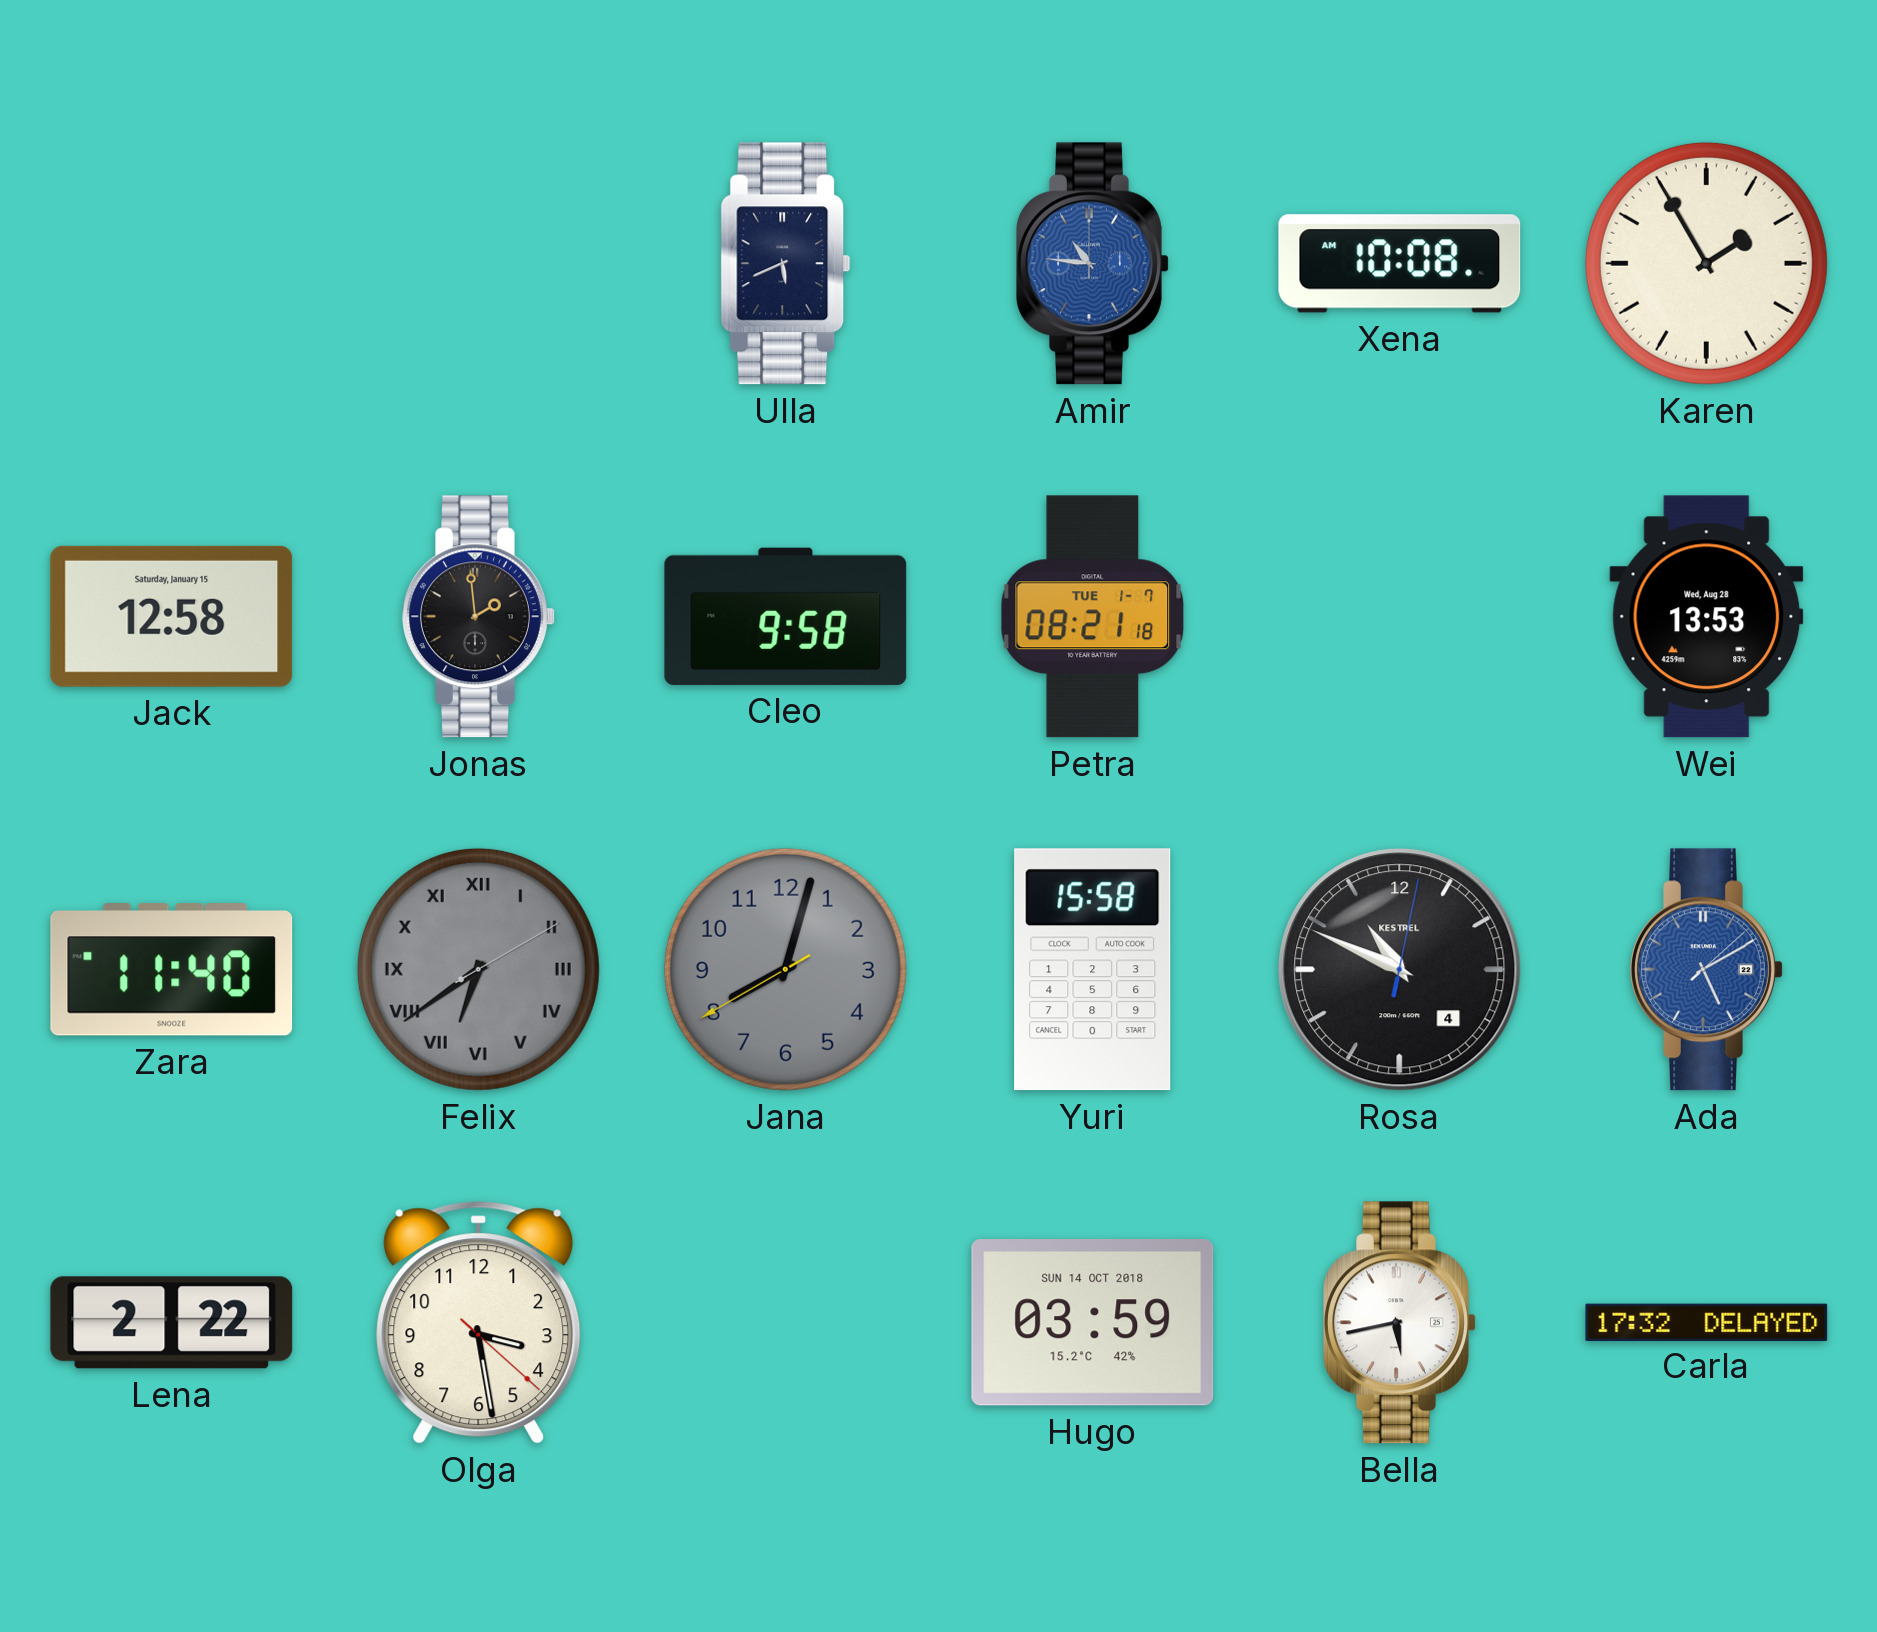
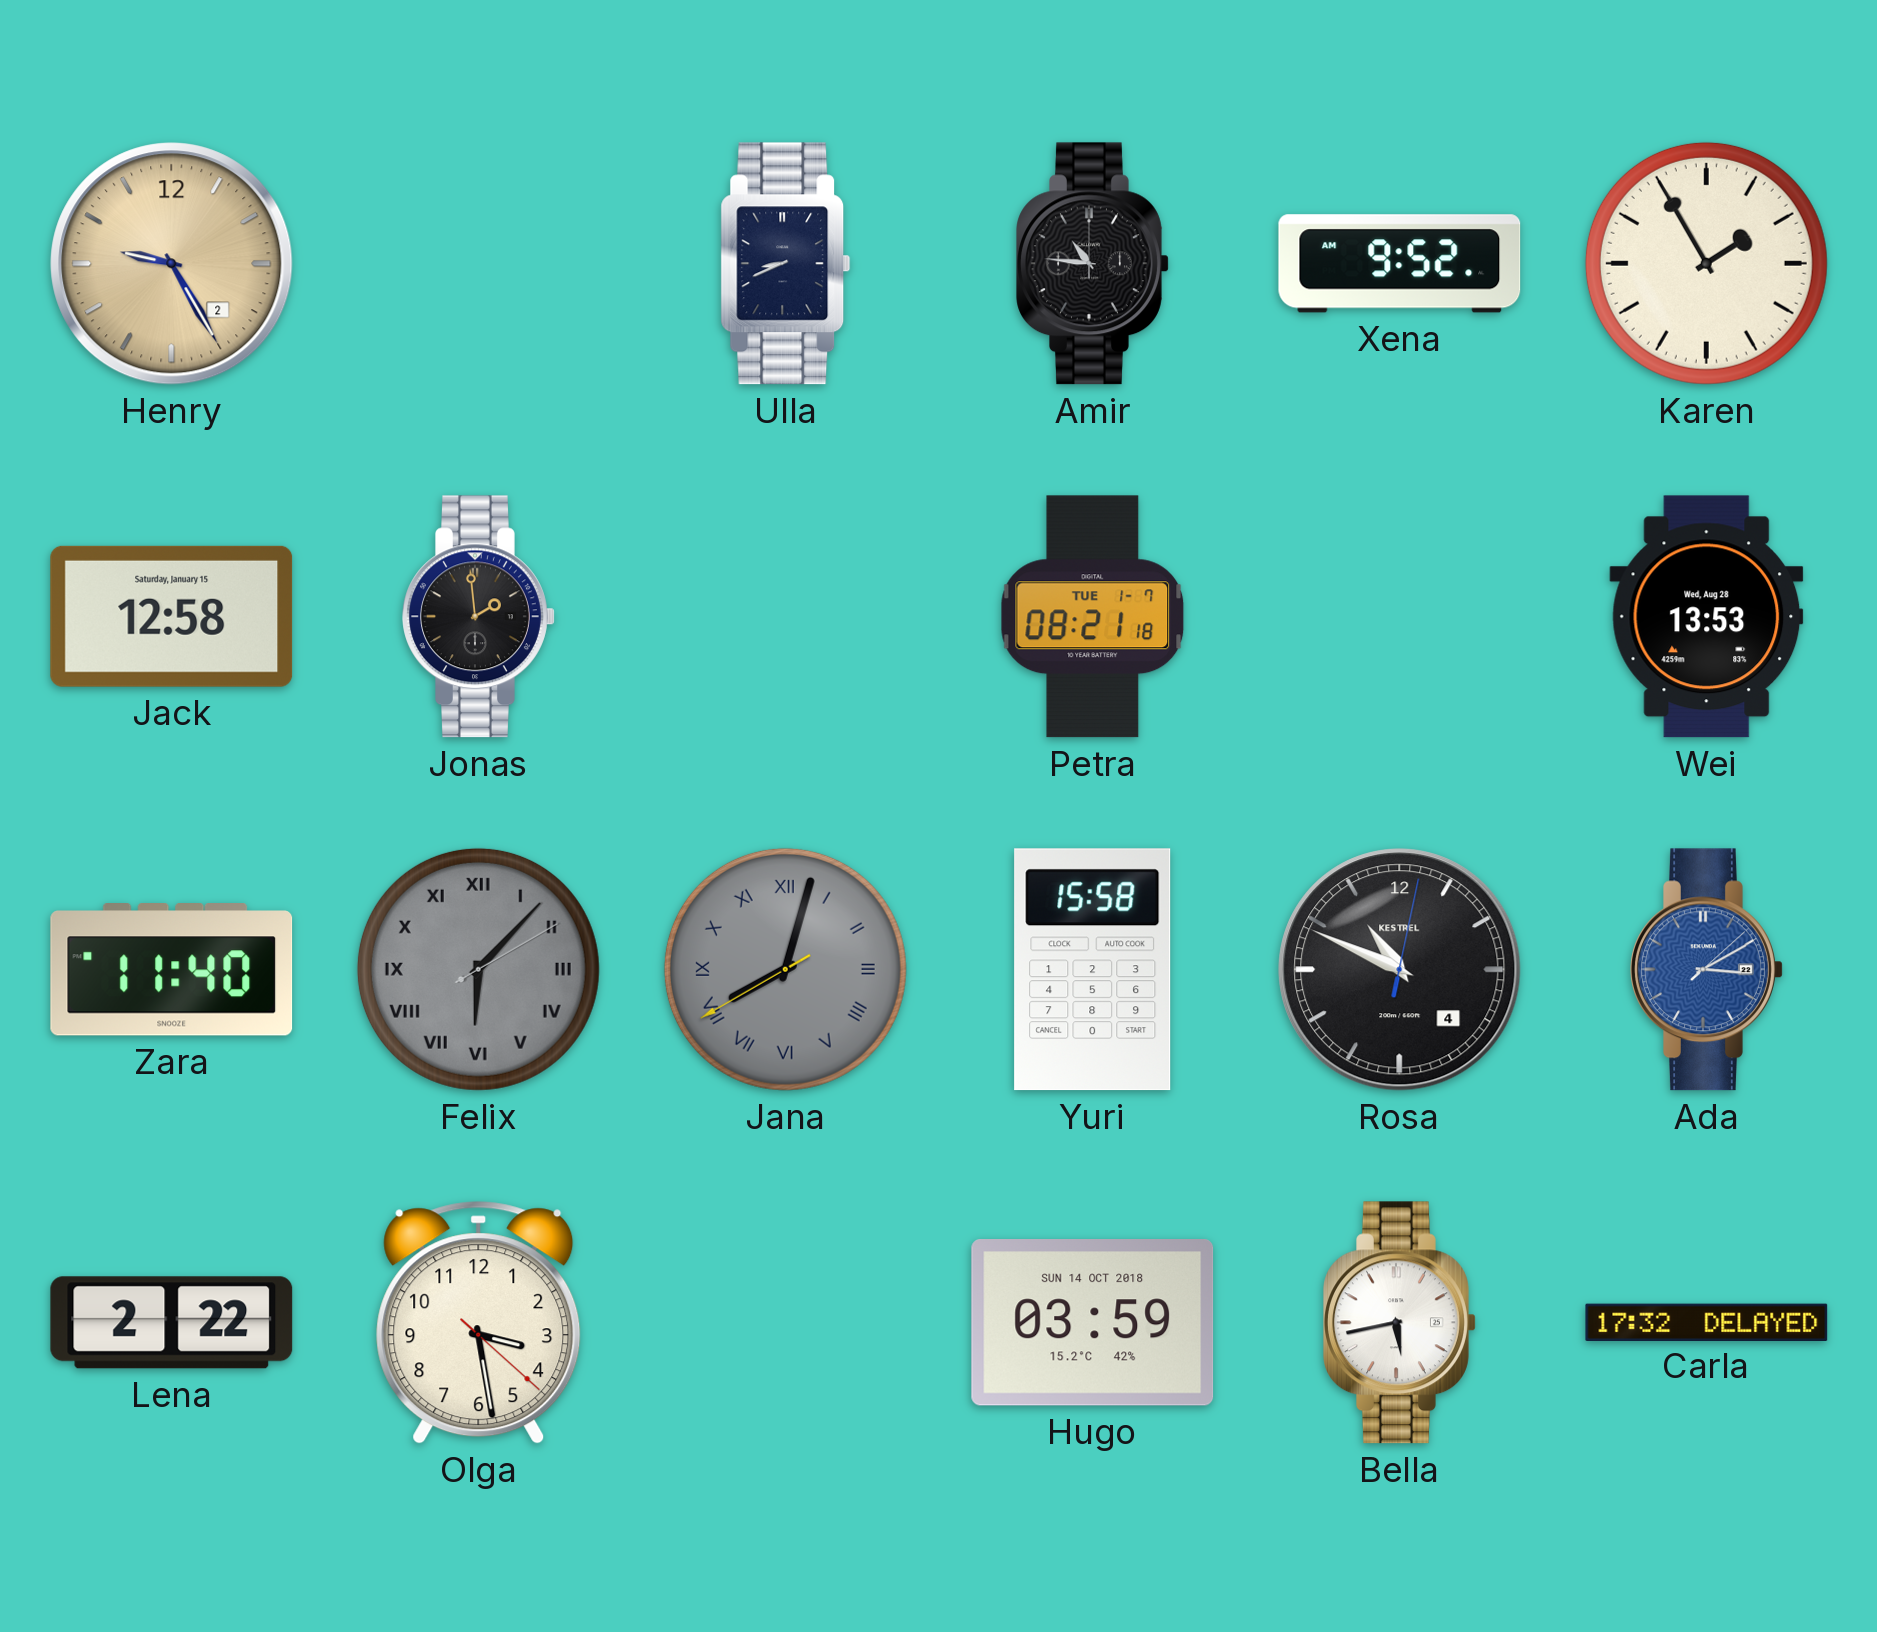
Henry: none -> 9:25 (172, 264)
Ulla: 5:41 -> 8:41 (786, 264)
Amir dial: blue -> black (1093, 264)
Xena: 10:08 -> 9:52 (1400, 264)
Cleo: 9:58 -> none (786, 616)
Felix: 6:39 -> 6:07 (478, 969)
Jana numerals: Arabic -> Roman (785, 969)
Ada: 5:10 -> 3:10 (1707, 970)
